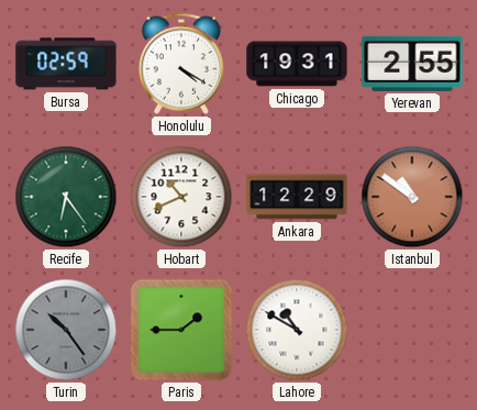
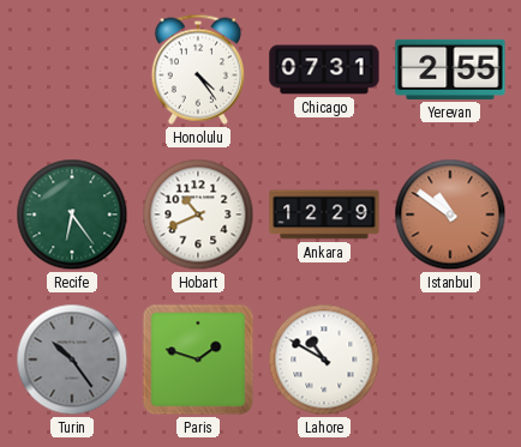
Bursa: 02:59 -> none (66, 64)
Honolulu: 4:20 -> 4:24 (197, 70)
Chicago: 19:31 -> 07:31 (324, 70)
Paris: 1:45 -> 1:48 (198, 360)
